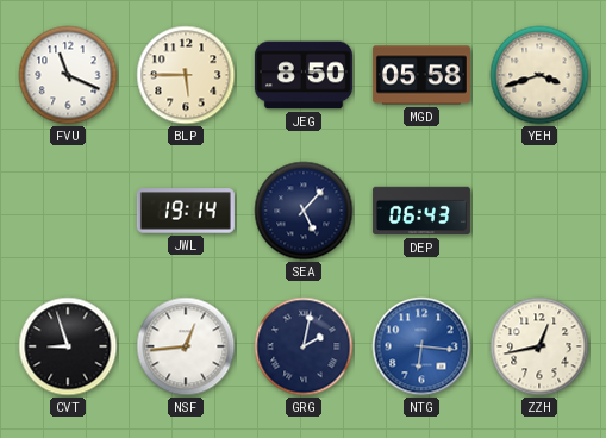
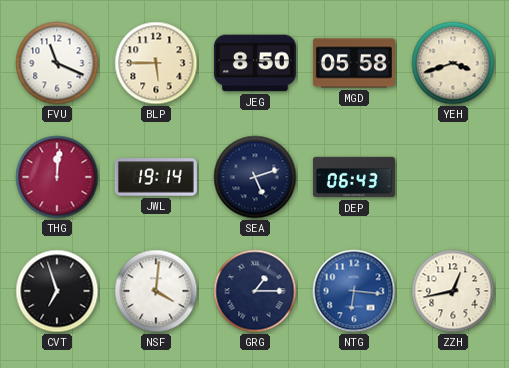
THG: none -> 12:01 (57, 177)
SEA: 5:07 -> 5:12 (255, 177)
CVT: 8:57 -> 6:57 (57, 291)
NSF: 12:44 -> 4:01 (156, 291)
GRG: 2:02 -> 1:15 (255, 291)
